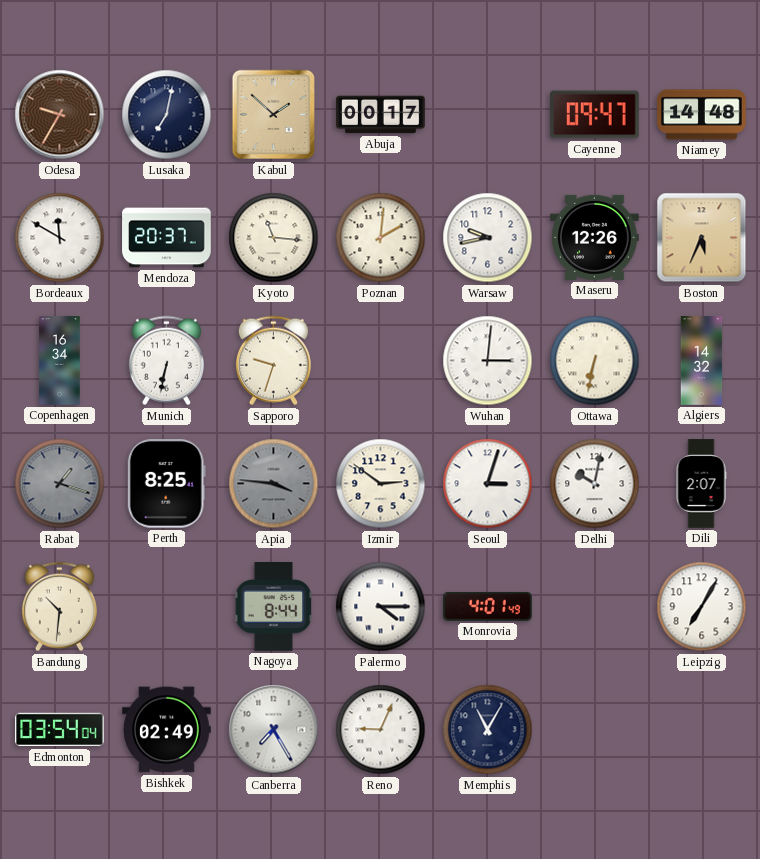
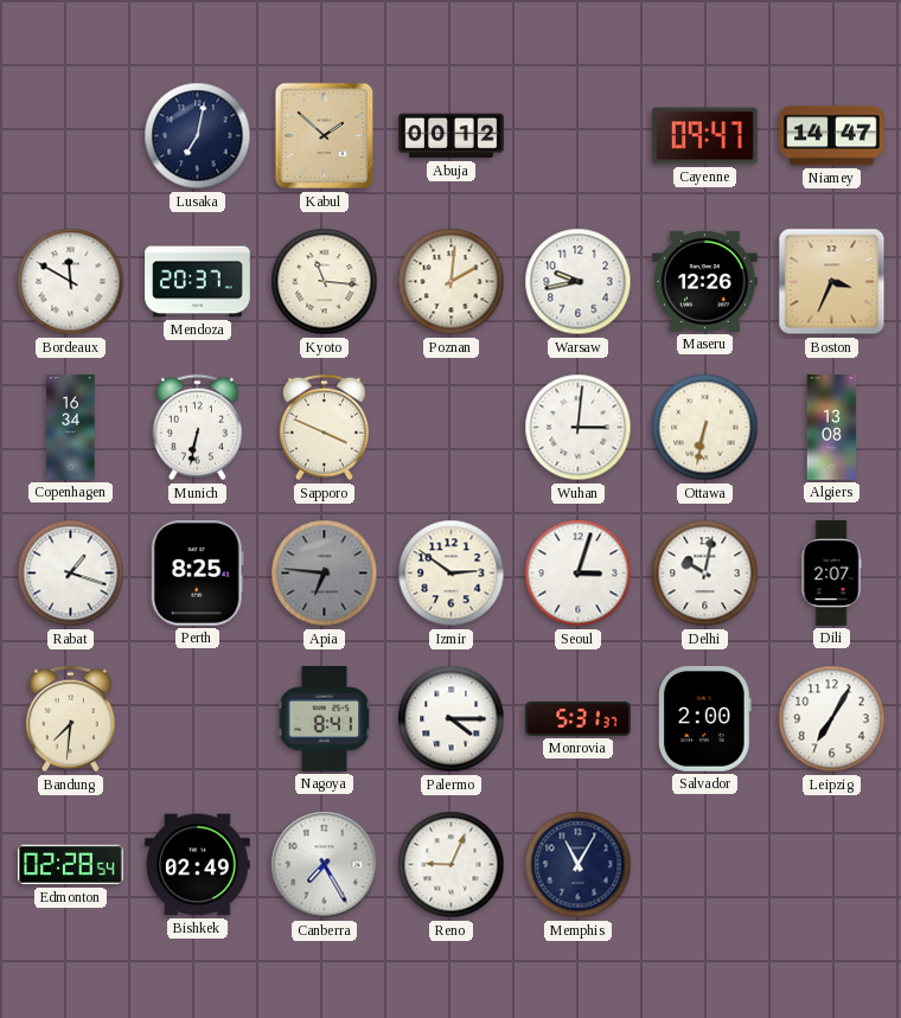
Odesa: 9:35 -> none (60, 115)
Abuja: 00:17 -> 00:12 (452, 136)
Niamey: 14:48 -> 14:47 (832, 136)
Boston: 5:34 -> 3:34 (832, 282)
Sapporo: 9:33 -> 3:49 (324, 428)
Algiers: 14:32 -> 13:08 (832, 428)
Rabat dial: grey -> white (71, 574)
Apia: 3:46 -> 6:46 (325, 574)
Bandung: 10:31 -> 7:31 (70, 719)
Nagoya: 8:44 -> 8:41 (325, 719)
Monrovia: 4:01 -> 5:31 (579, 718)
Salvador: none -> 2:00 (704, 719)
Edmonton: 03:54 -> 02:28 (71, 865)
